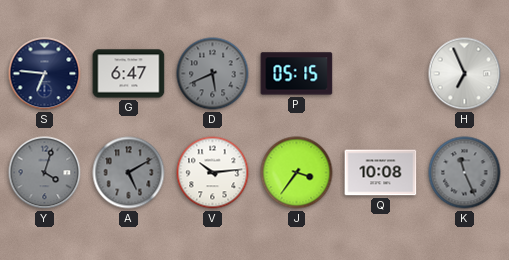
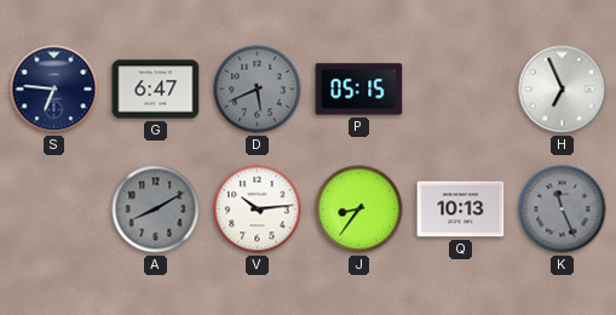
Y: 4:03 -> none (45, 173)
A: 5:10 -> 8:10 (156, 210)
J: 3:36 -> 8:36 (359, 210)
Q: 10:08 -> 10:13 (461, 210)
